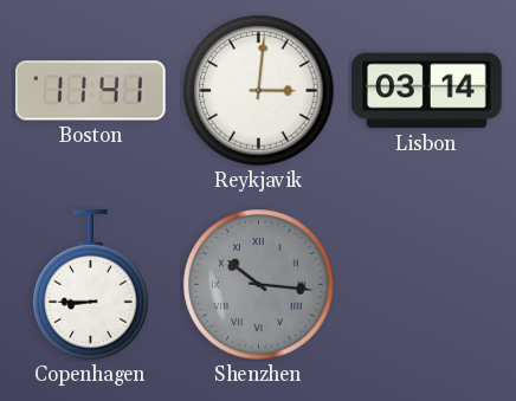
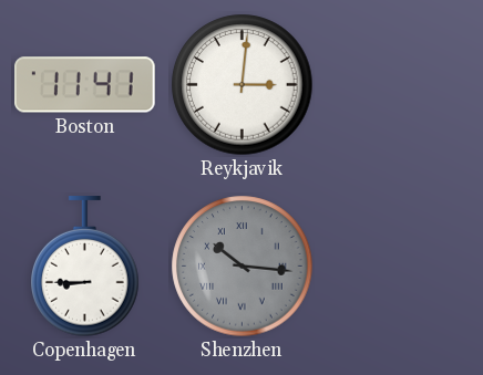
Lisbon: 03:14 -> none (427, 91)
